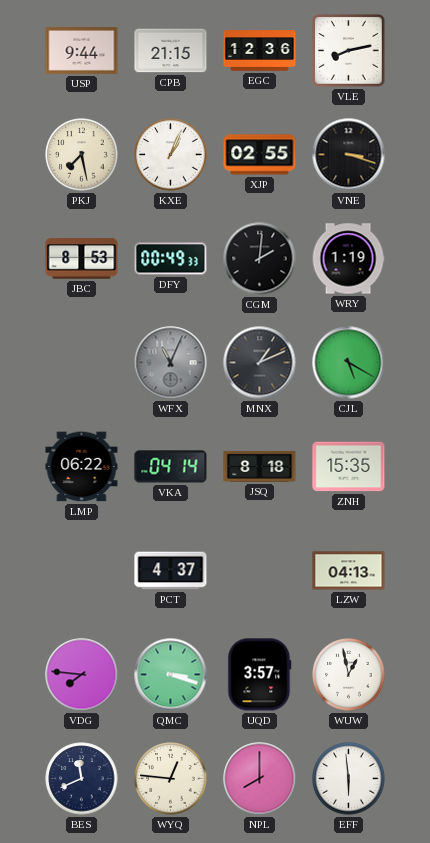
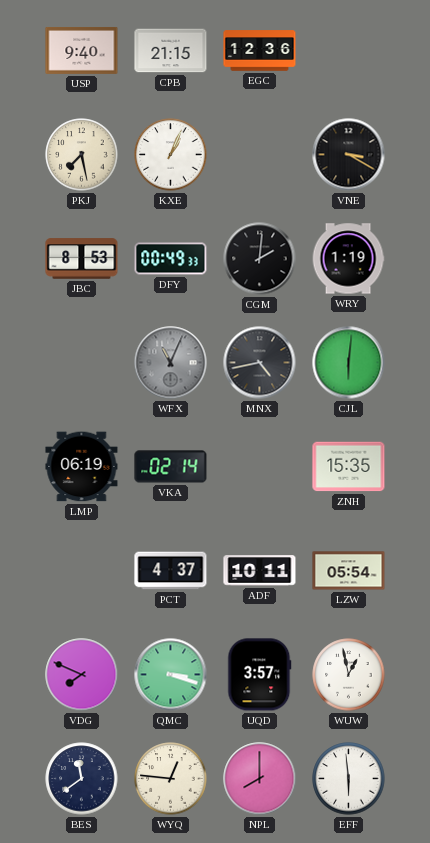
USP: 9:44 -> 9:40 (82, 50)
VLE: 8:13 -> none (349, 51)
XJP: 02:55 -> none (260, 155)
VNE: 3:18 -> 3:20 (349, 155)
MNX: 1:11 -> 4:43 (260, 363)
CJL: 5:20 -> 6:01 (349, 363)
LMP: 06:22 -> 06:19 (82, 467)
VKA: 04:14 -> 02:14 (171, 467)
JSQ: 8:18 -> none (260, 466)
ADF: none -> 10:11 (260, 571)
LZW: 04:13 -> 05:54 (349, 571)
VDG: 7:46 -> 7:49 (82, 675)
BES: 11:41 -> 11:39 (82, 779)
